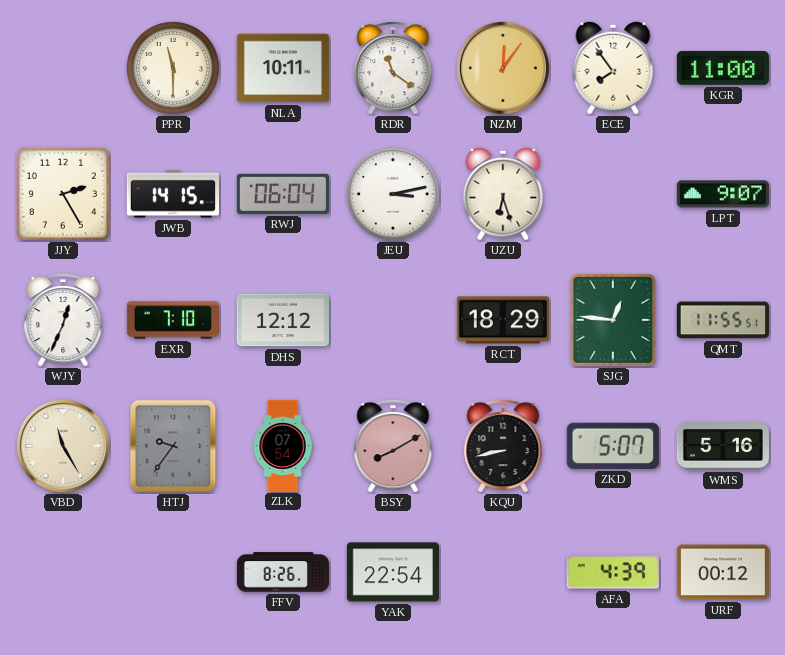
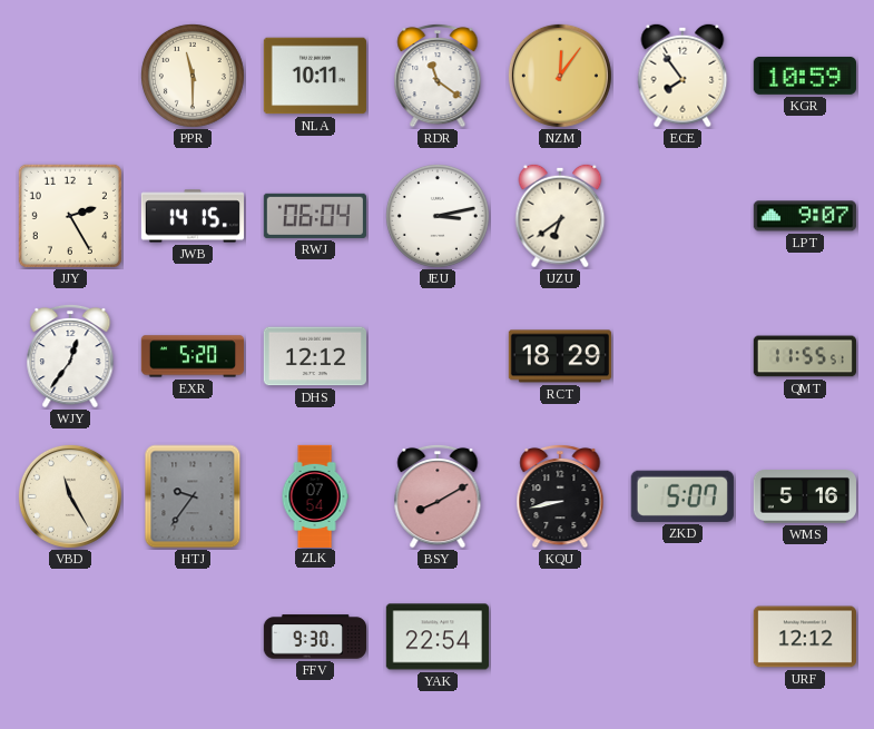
KGR: 11:00 -> 10:59 (805, 76)
UZU: 6:27 -> 6:39 (560, 216)
WJY: 12:34 -> 12:36 (70, 356)
EXR: 7:10 -> 5:20 (192, 356)
SJG: 12:46 -> none (613, 320)
FFV: 8:26 -> 9:30 (314, 637)
AFA: 4:39 -> none (613, 572)
URF: 00:12 -> 12:12 (805, 637)
